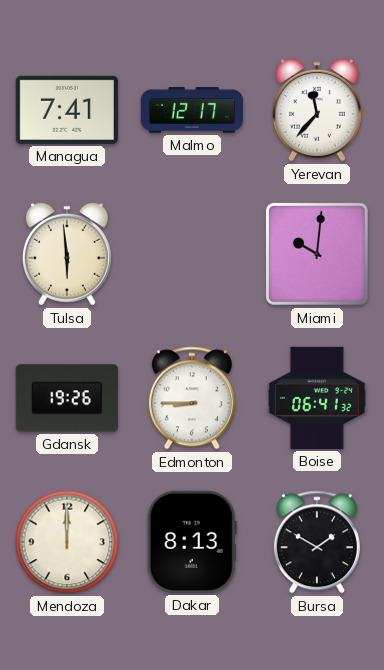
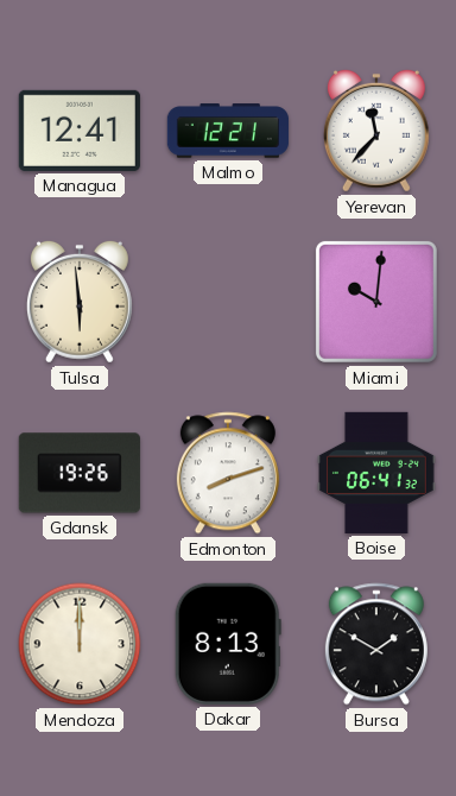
Managua: 7:41 -> 12:41 (80, 131)
Malmo: 12:17 -> 12:21 (228, 131)
Edmonton: 8:45 -> 8:12 (228, 473)
